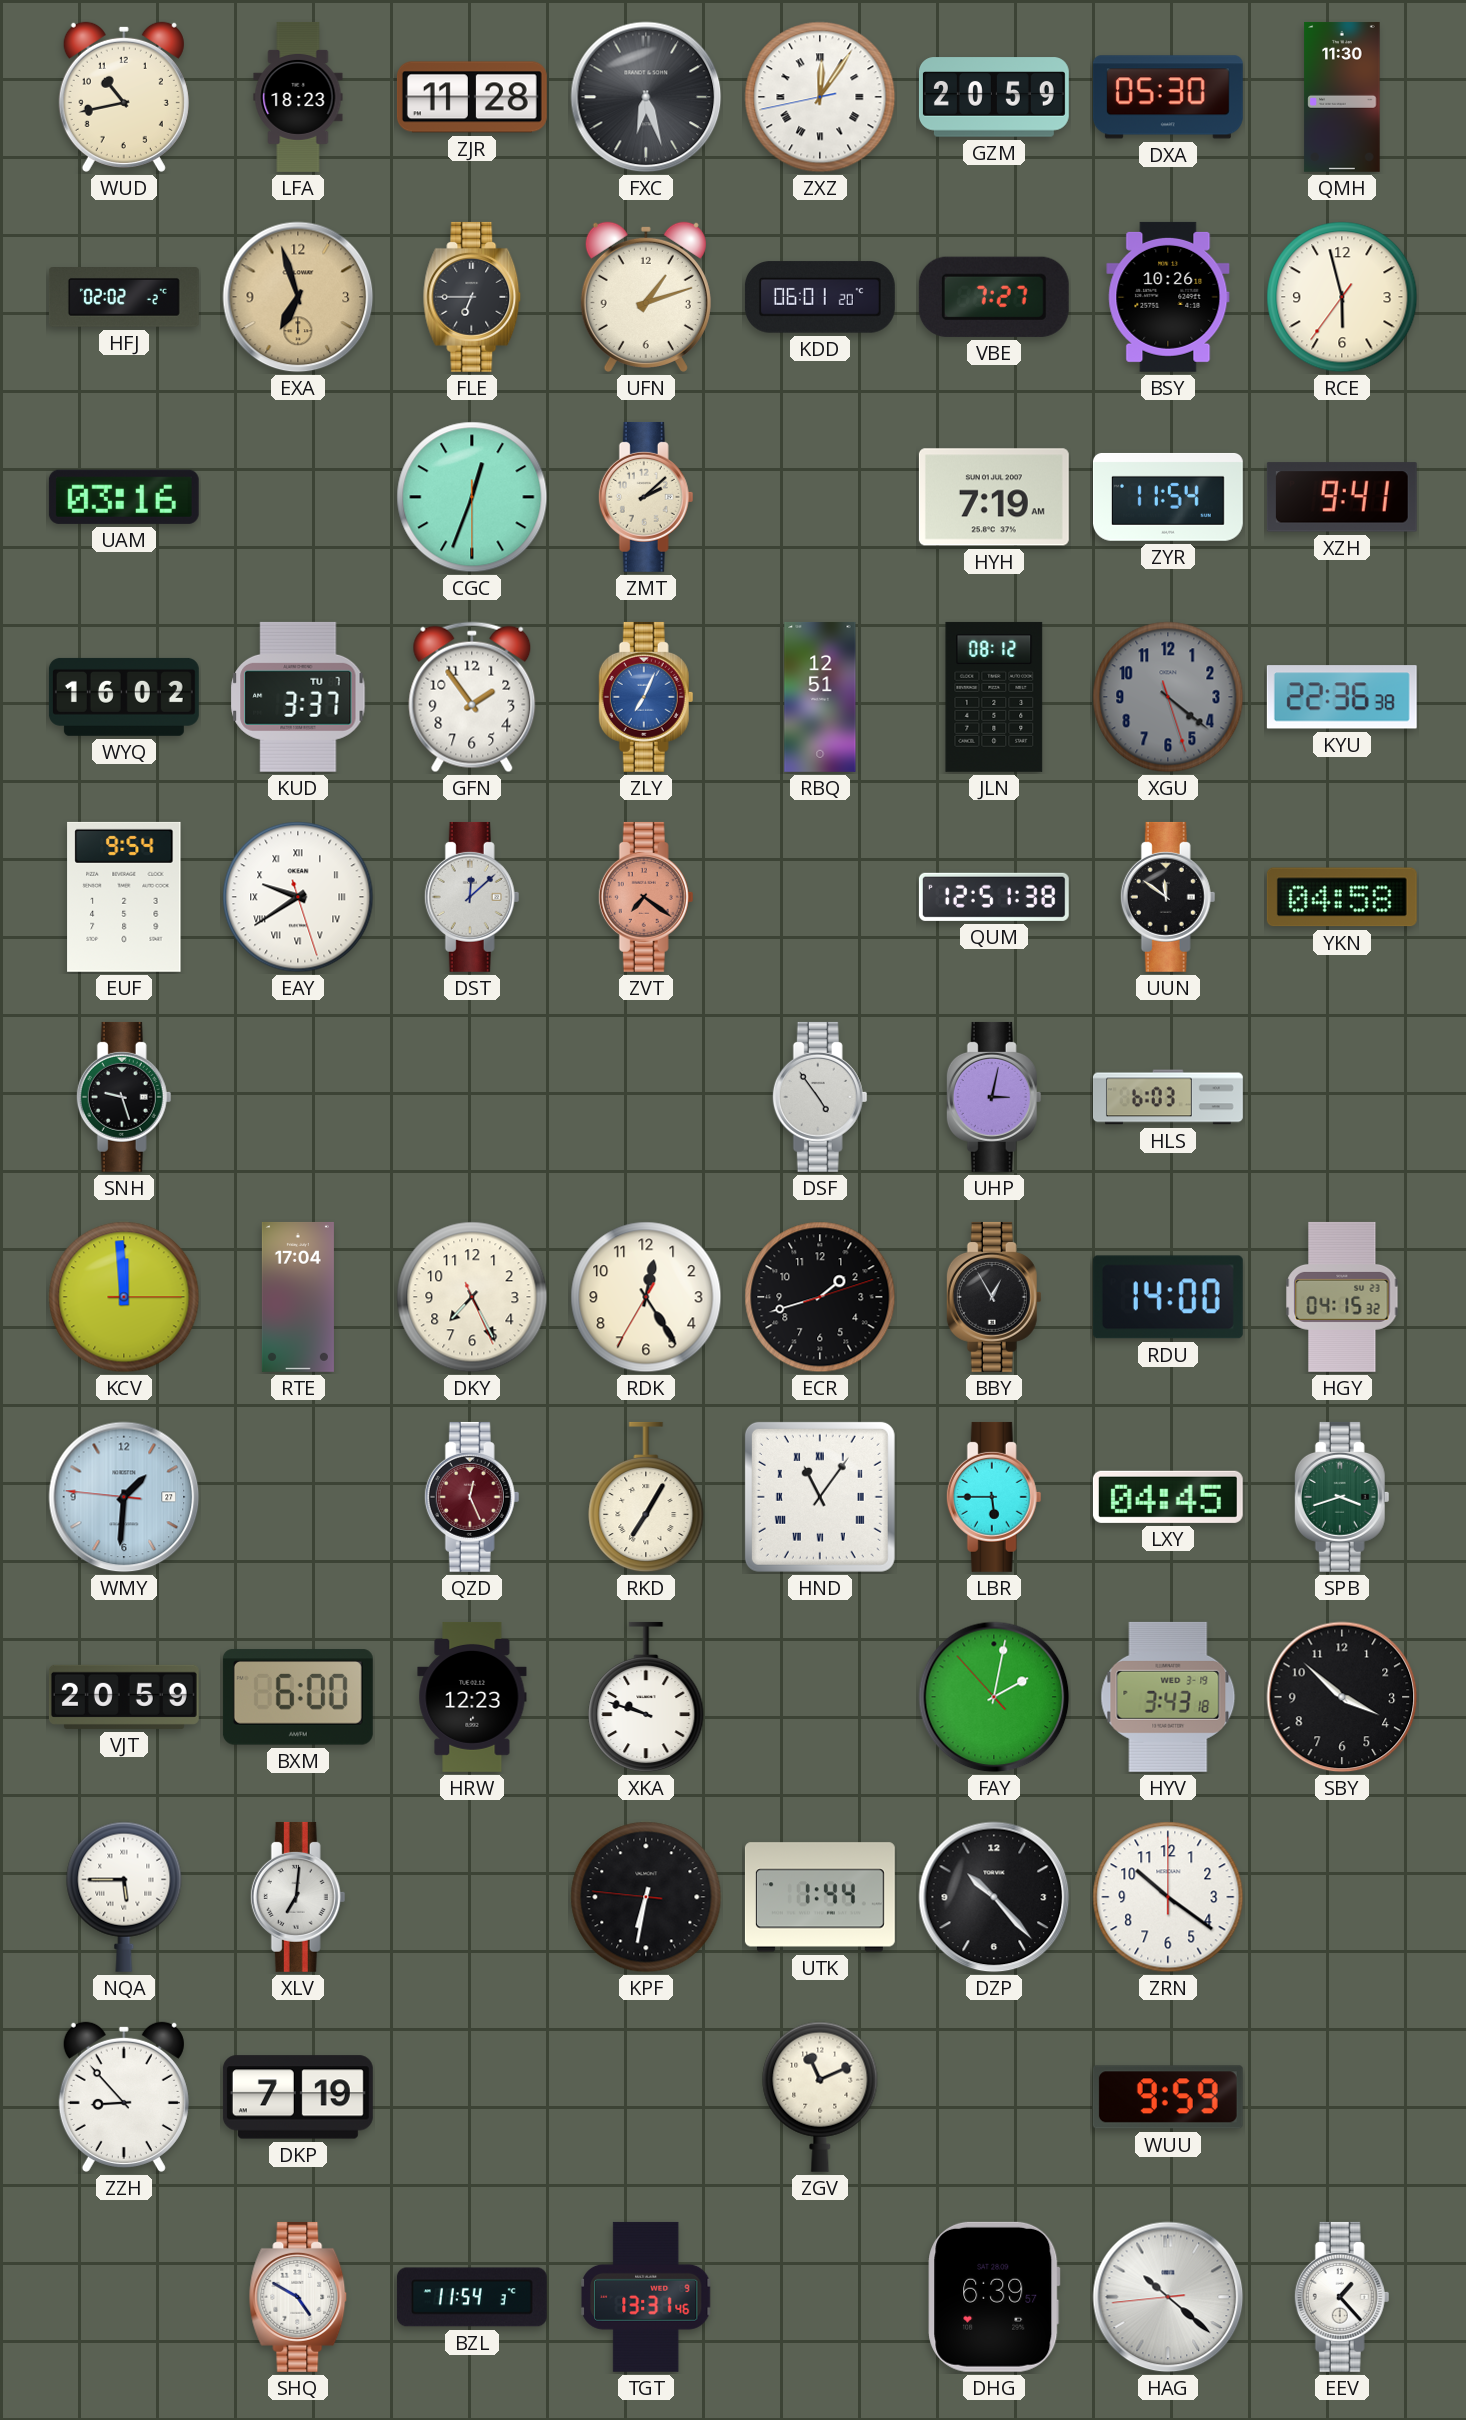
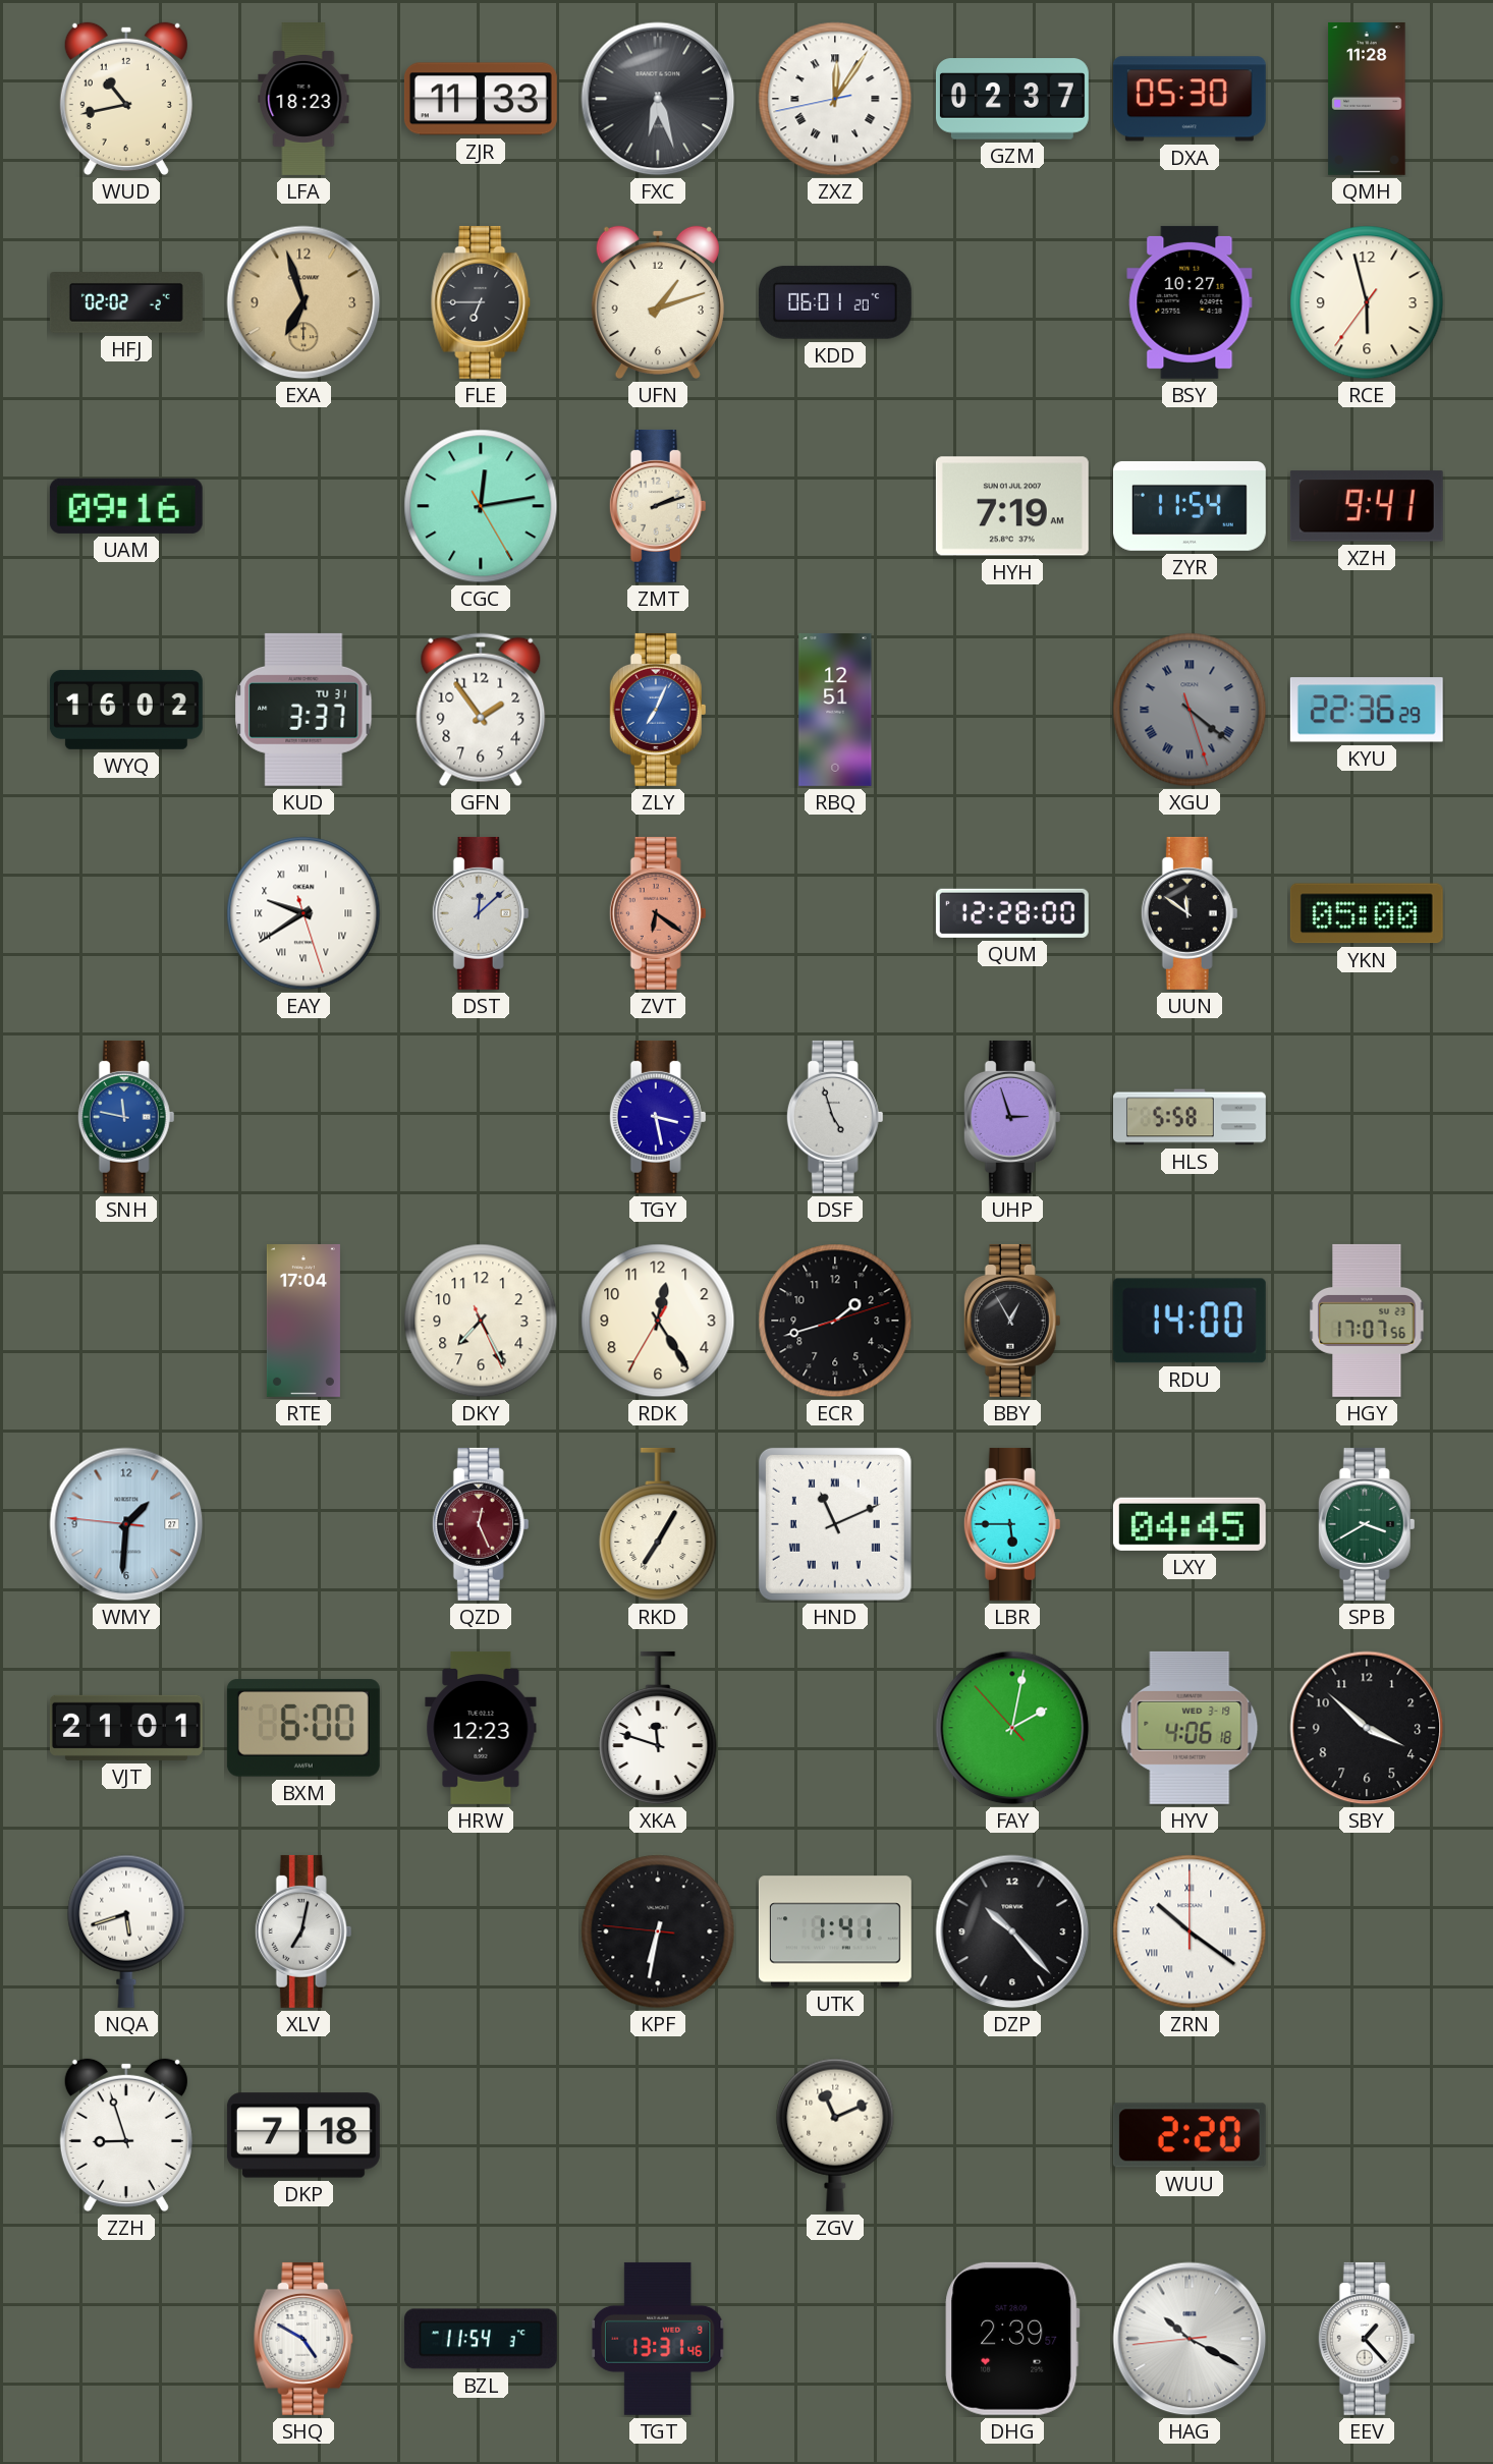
ZJR: 11:28 -> 11:33 (481, 99)
GZM: 20:59 -> 02:37 (1012, 99)
QMH: 11:30 -> 11:28 (1367, 99)
VBE: 7:27 -> none (994, 297)
BSY: 10:26 -> 10:27 (1190, 302)
UAM: 03:16 -> 09:16 (126, 506)
CGC: 12:33 -> 12:13 (481, 506)
ZMT: 2:08 -> 2:12 (658, 506)
KUD date: TU 7 -> TU 31 (303, 710)
JLN: 08:12 -> none (994, 697)
XGU numerals: Arabic -> Roman (1190, 710)
KYU: 22:36:38 -> 22:36:29 (1367, 710)
EUF: 9:54 -> none (124, 897)
ZVT: 7:21 -> 6:21 (658, 913)
QUM: 12:51 -> 12:28 (1012, 913)
YKN: 04:58 -> 05:00 (1367, 913)
SNH: 9:27 -> 11:47 (126, 1117)
SNH dial: black -> blue (126, 1117)
TGY: none -> 3:28 (658, 1117)
DSF: 4:54 -> 4:57 (835, 1117)
UHP: 3:02 -> 2:57 (1012, 1117)
HLS: 6:03 -> 5:58 (1190, 1117)
KCV: 11:59 -> none (124, 1297)
HGY: 04:15 -> 17:07 (1367, 1321)
HND: 11:06 -> 11:11 (835, 1524)
SPB: 3:42 -> 3:40 (1367, 1524)
VJT: 20:59 -> 21:01 (126, 1728)
XKA: 9:48 -> 11:48 (658, 1728)
HYV: 3:43 -> 4:06 (1190, 1728)
NQA: 5:45 -> 5:42 (126, 1931)
XLV: 7:01 -> 7:02 (303, 1931)
UTK: 1:44 -> 1:41 (835, 1931)
ZRN numerals: Arabic -> Roman (1190, 1931)
ZZH: 8:53 -> 8:57 (126, 2135)
DKP: 7:19 -> 7:18 (303, 2135)
WUU: 9:59 -> 2:20 (1190, 2135)
DHG: 6:39 -> 2:39 (1012, 2339)
HAG: 10:21 -> 10:19 (1190, 2339)
